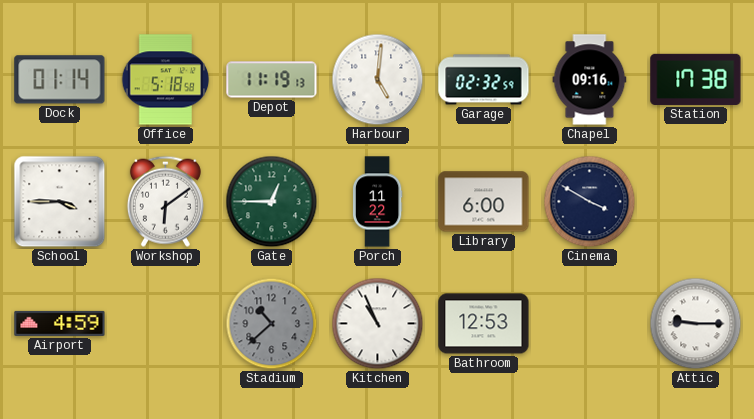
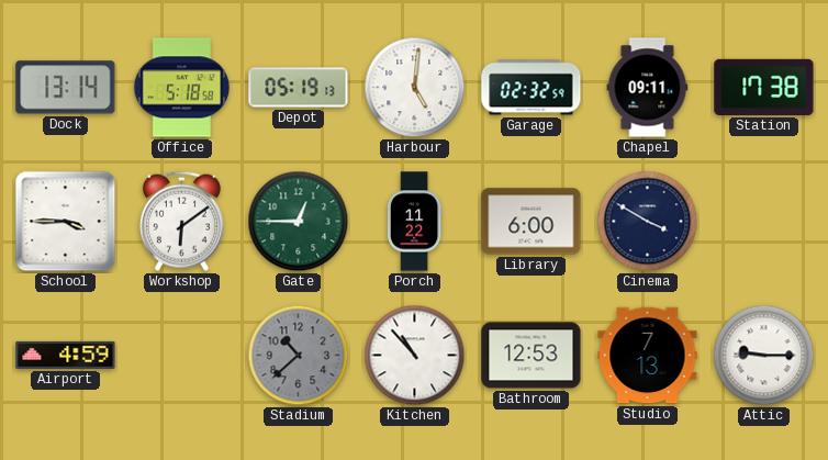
Dock: 01:14 -> 13:14 (66, 88)
Depot: 11:19 -> 05:19 (299, 88)
Chapel: 09:16 -> 09:11 (648, 88)
Kitchen: 10:56 -> 10:53 (415, 356)
Studio: none -> 7:13 (648, 356)
